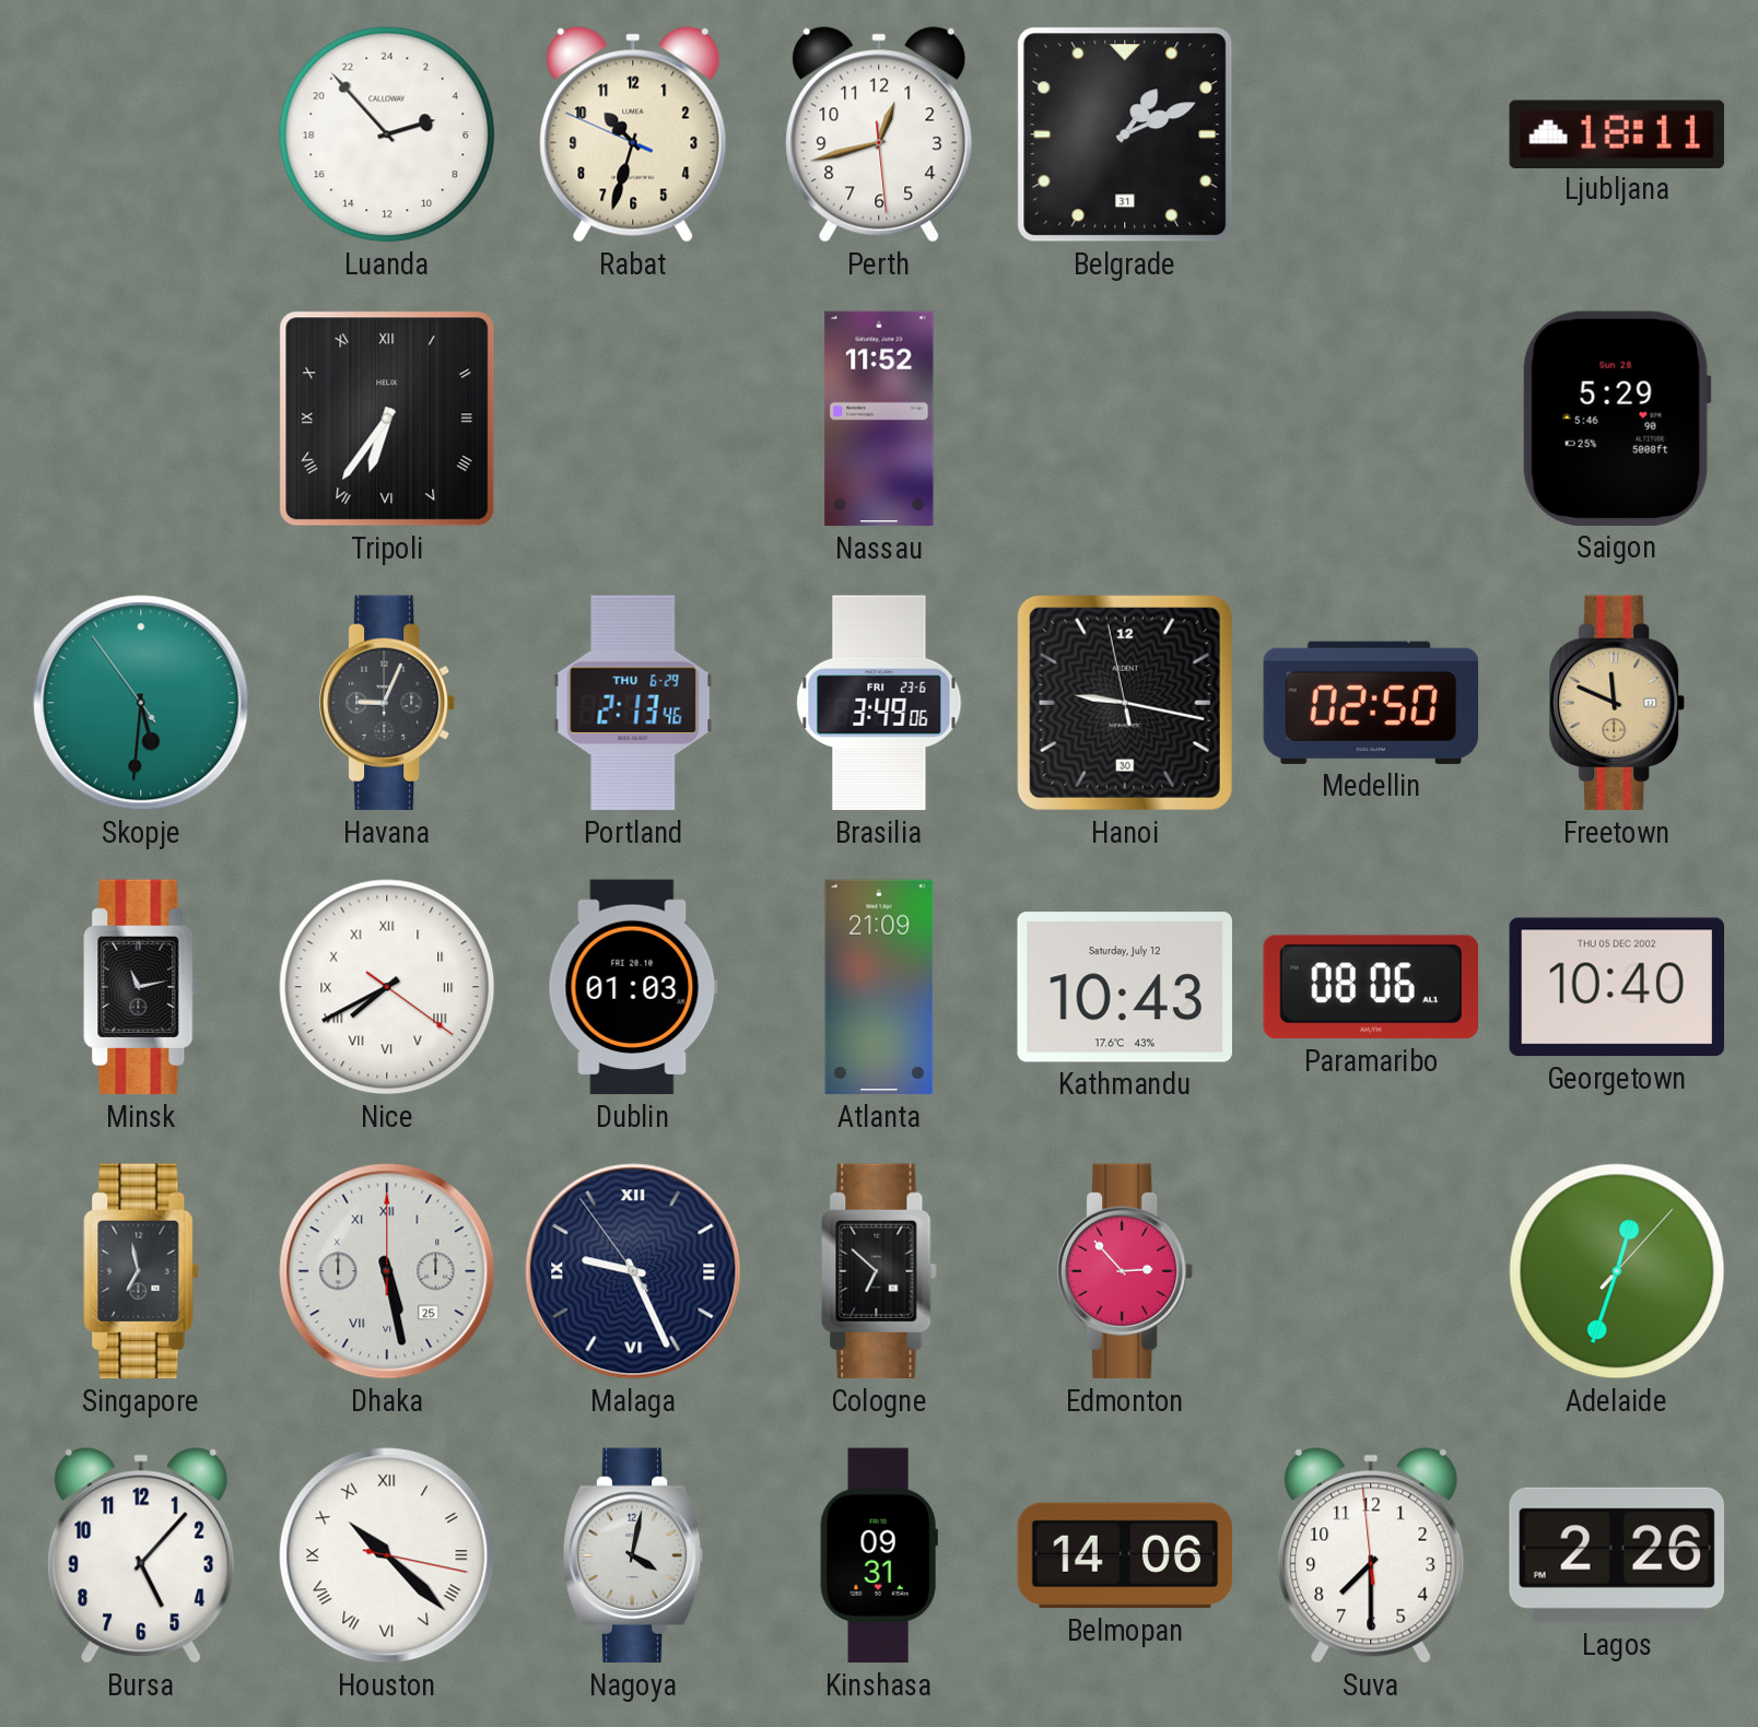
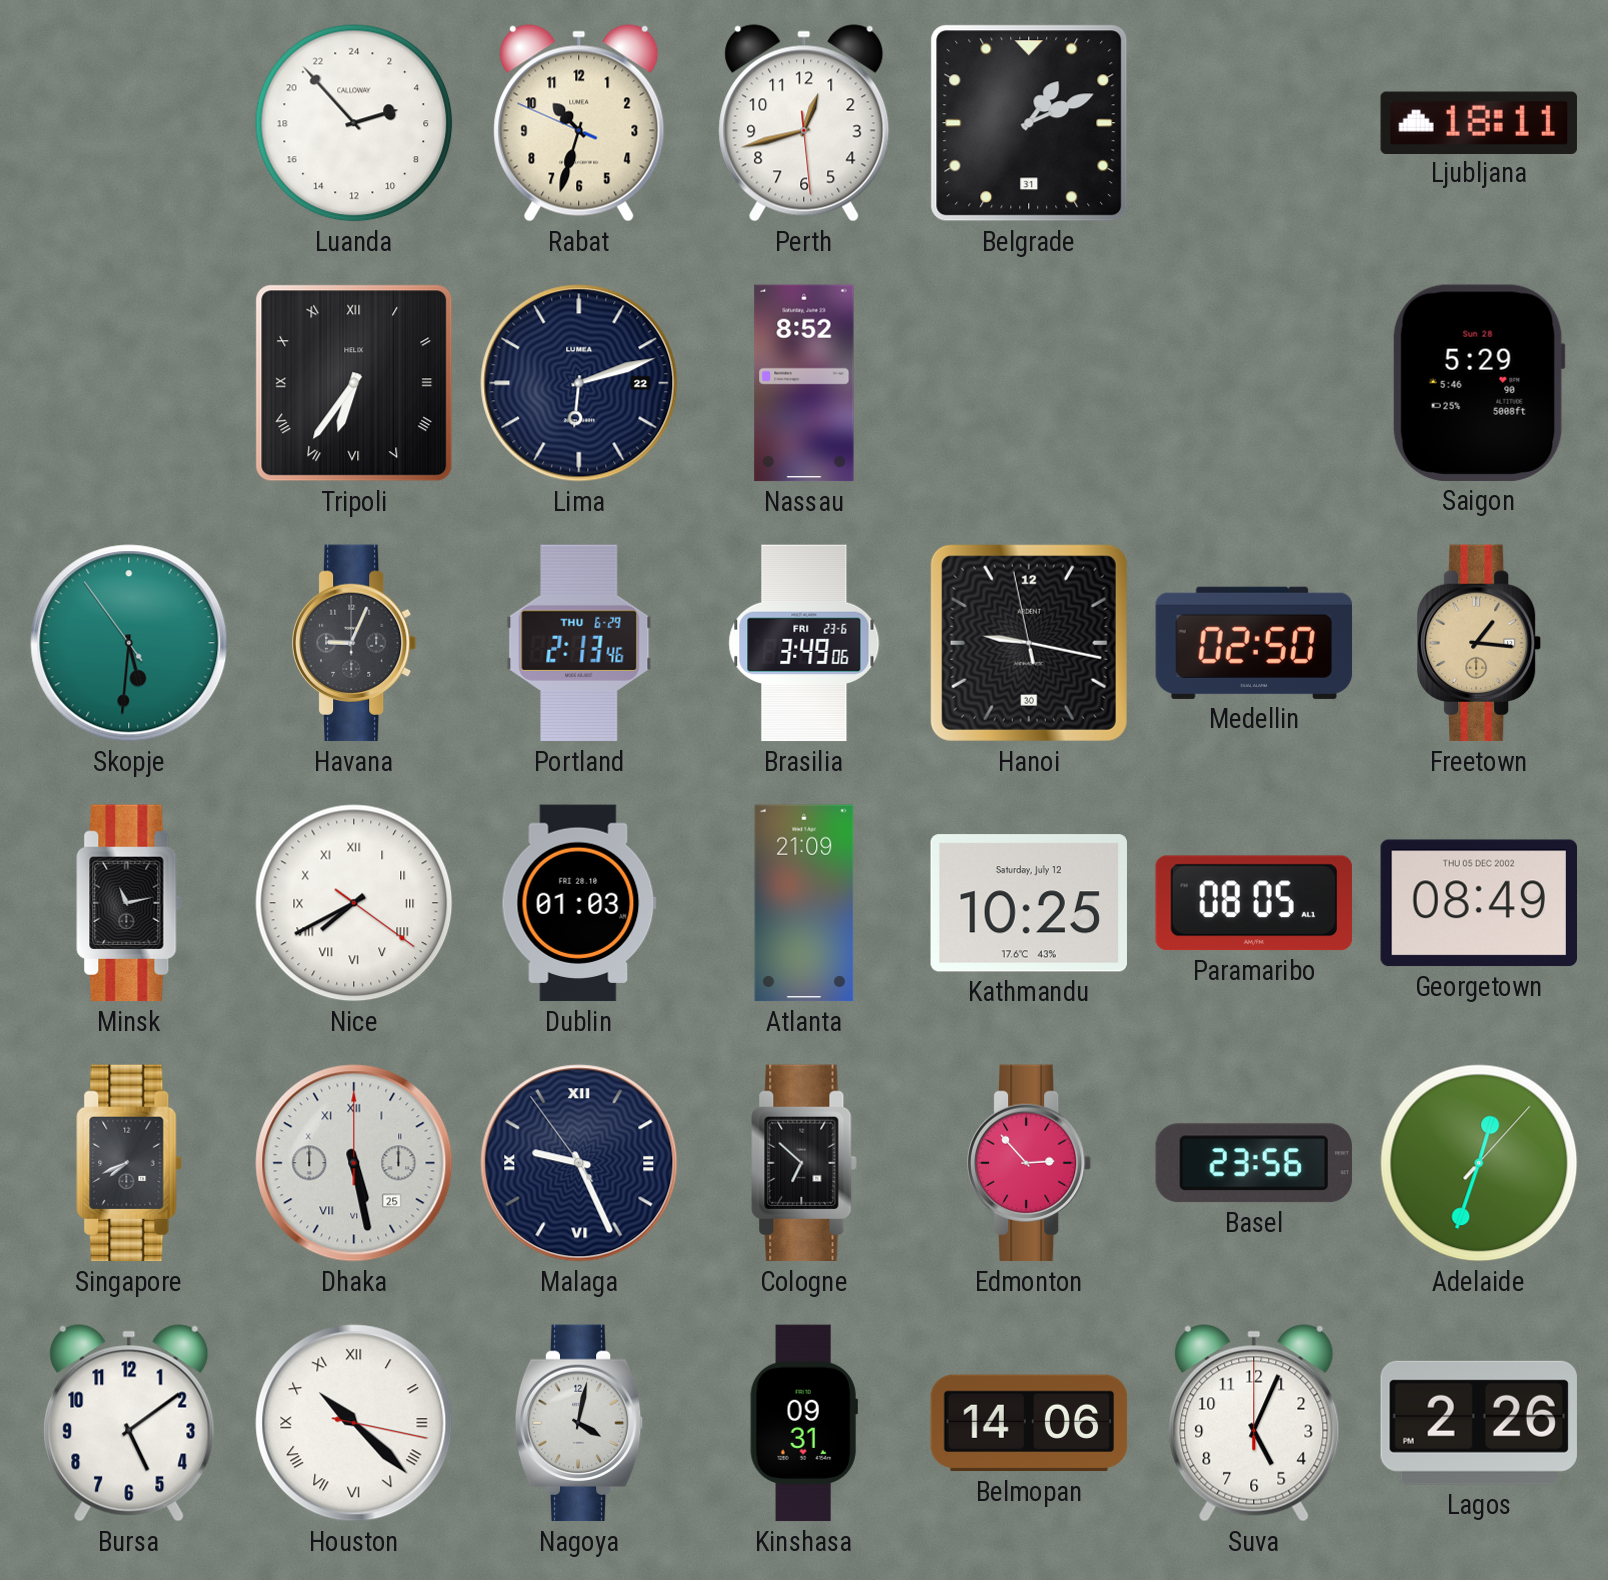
Lima: none -> 6:12 (579, 383)
Nassau: 11:52 -> 8:52 (804, 383)
Freetown: 11:49 -> 1:16 (1480, 643)
Kathmandu: 10:43 -> 10:25 (1029, 903)
Paramaribo: 08:06 -> 08:05 (1254, 903)
Georgetown: 10:40 -> 08:49 (1478, 903)
Singapore: 6:58 -> 7:41 (129, 1163)
Basel: none -> 23:56 (1254, 1163)
Bursa: 5:07 -> 5:09 (129, 1423)
Suva: 7:29 -> 5:04 (1254, 1423)
